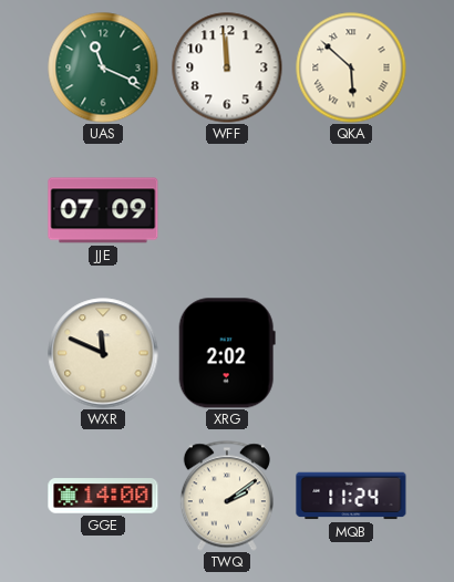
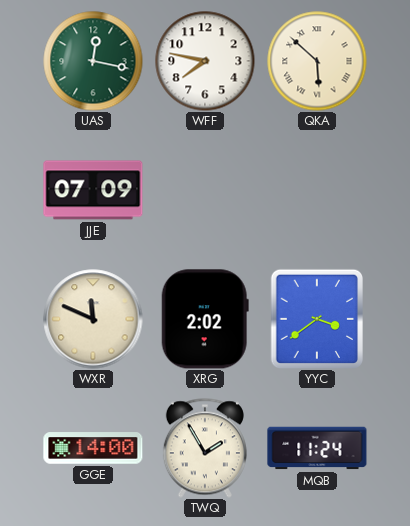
UAS: 11:19 -> 12:17 (93, 61)
WFF: 11:59 -> 7:47 (205, 61)
YYC: none -> 3:39 (316, 318)
TWQ: 2:09 -> 1:55 (205, 448)
